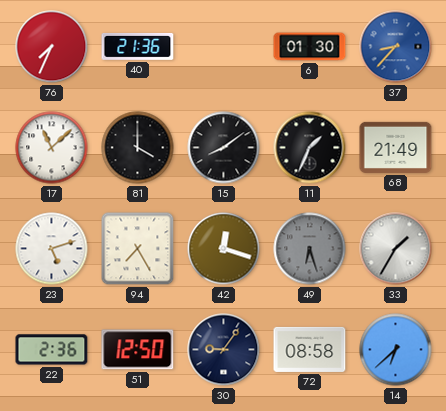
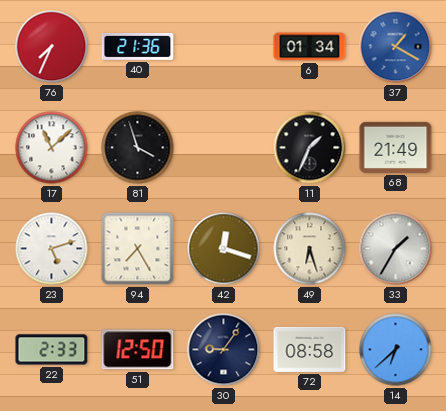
6: 01:30 -> 01:34 (310, 47)
37: 8:37 -> 1:20 (396, 47)
81: 4:00 -> 3:57 (138, 148)
15: 8:09 -> none (224, 148)
49 dial: grey -> cream (310, 249)
22: 2:36 -> 2:33 (52, 350)
